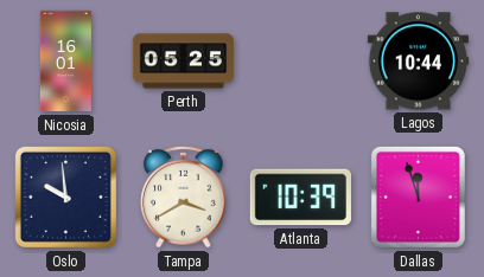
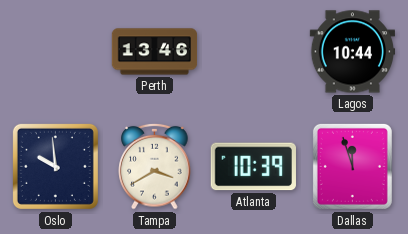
Nicosia: 16:01 -> none (65, 62)
Perth: 05:25 -> 13:46 (155, 52)
